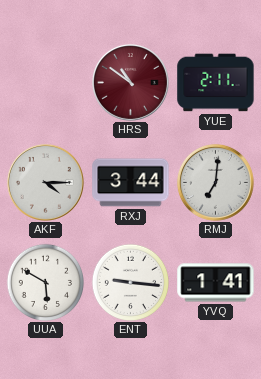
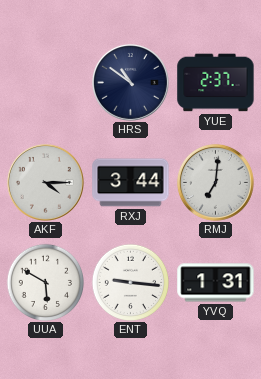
HRS dial: burgundy -> navy (130, 82)
YUE: 2:11 -> 2:37 (216, 83)
YVQ: 1:41 -> 1:31 (216, 283)
